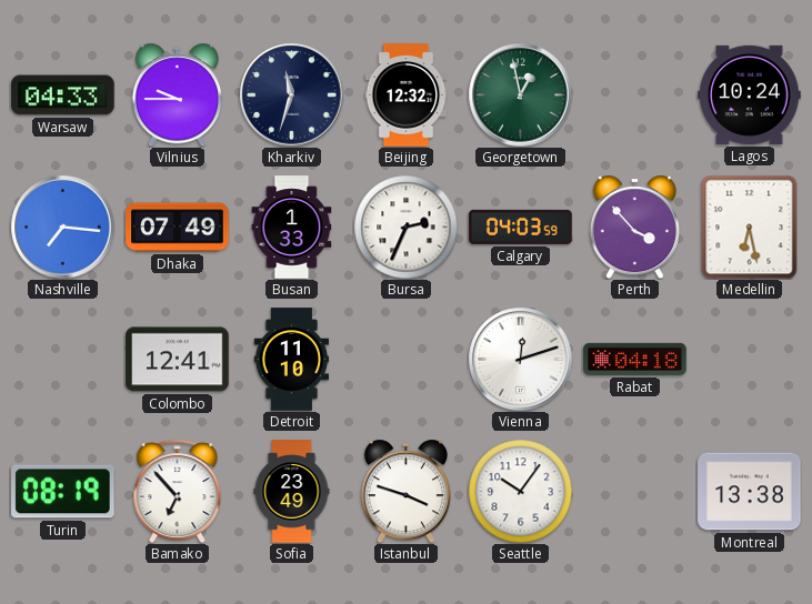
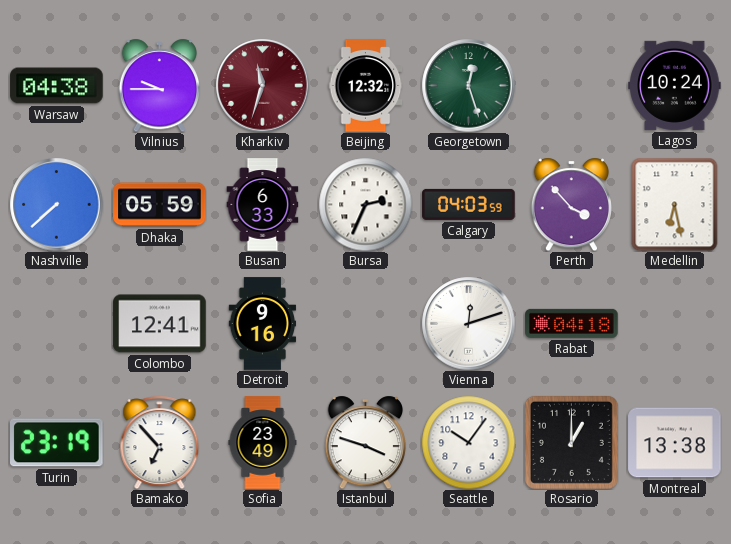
Warsaw: 04:33 -> 04:38 (57, 86)
Kharkiv dial: navy -> burgundy (262, 85)
Georgetown: 12:58 -> 12:27 (468, 85)
Nashville: 7:16 -> 7:38 (56, 204)
Dhaka: 07:49 -> 05:59 (160, 205)
Busan: 1:33 -> 6:33 (263, 205)
Detroit: 11:10 -> 9:16 (263, 324)
Turin: 08:19 -> 23:19 (57, 443)
Rosario: none -> 1:00 (571, 442)
